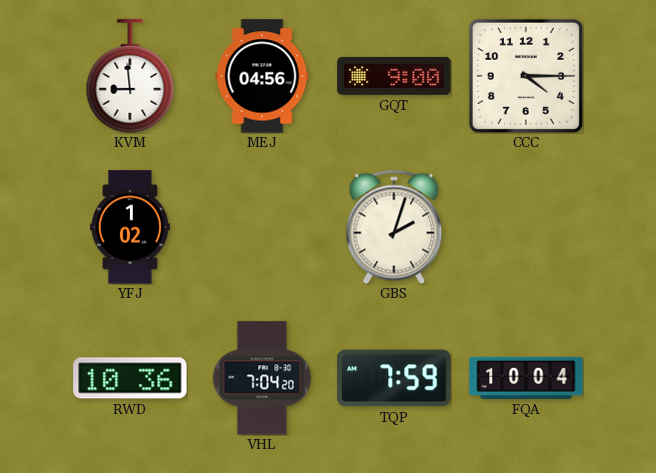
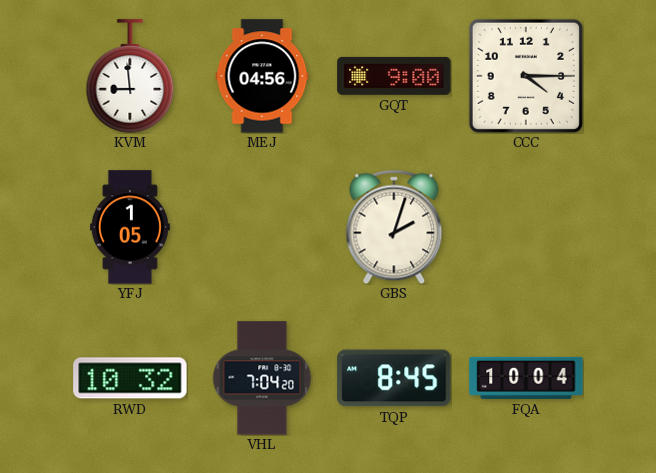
YFJ: 1:02 -> 1:05 (130, 227)
RWD: 10:36 -> 10:32 (130, 378)
TQP: 7:59 -> 8:45 (394, 378)
